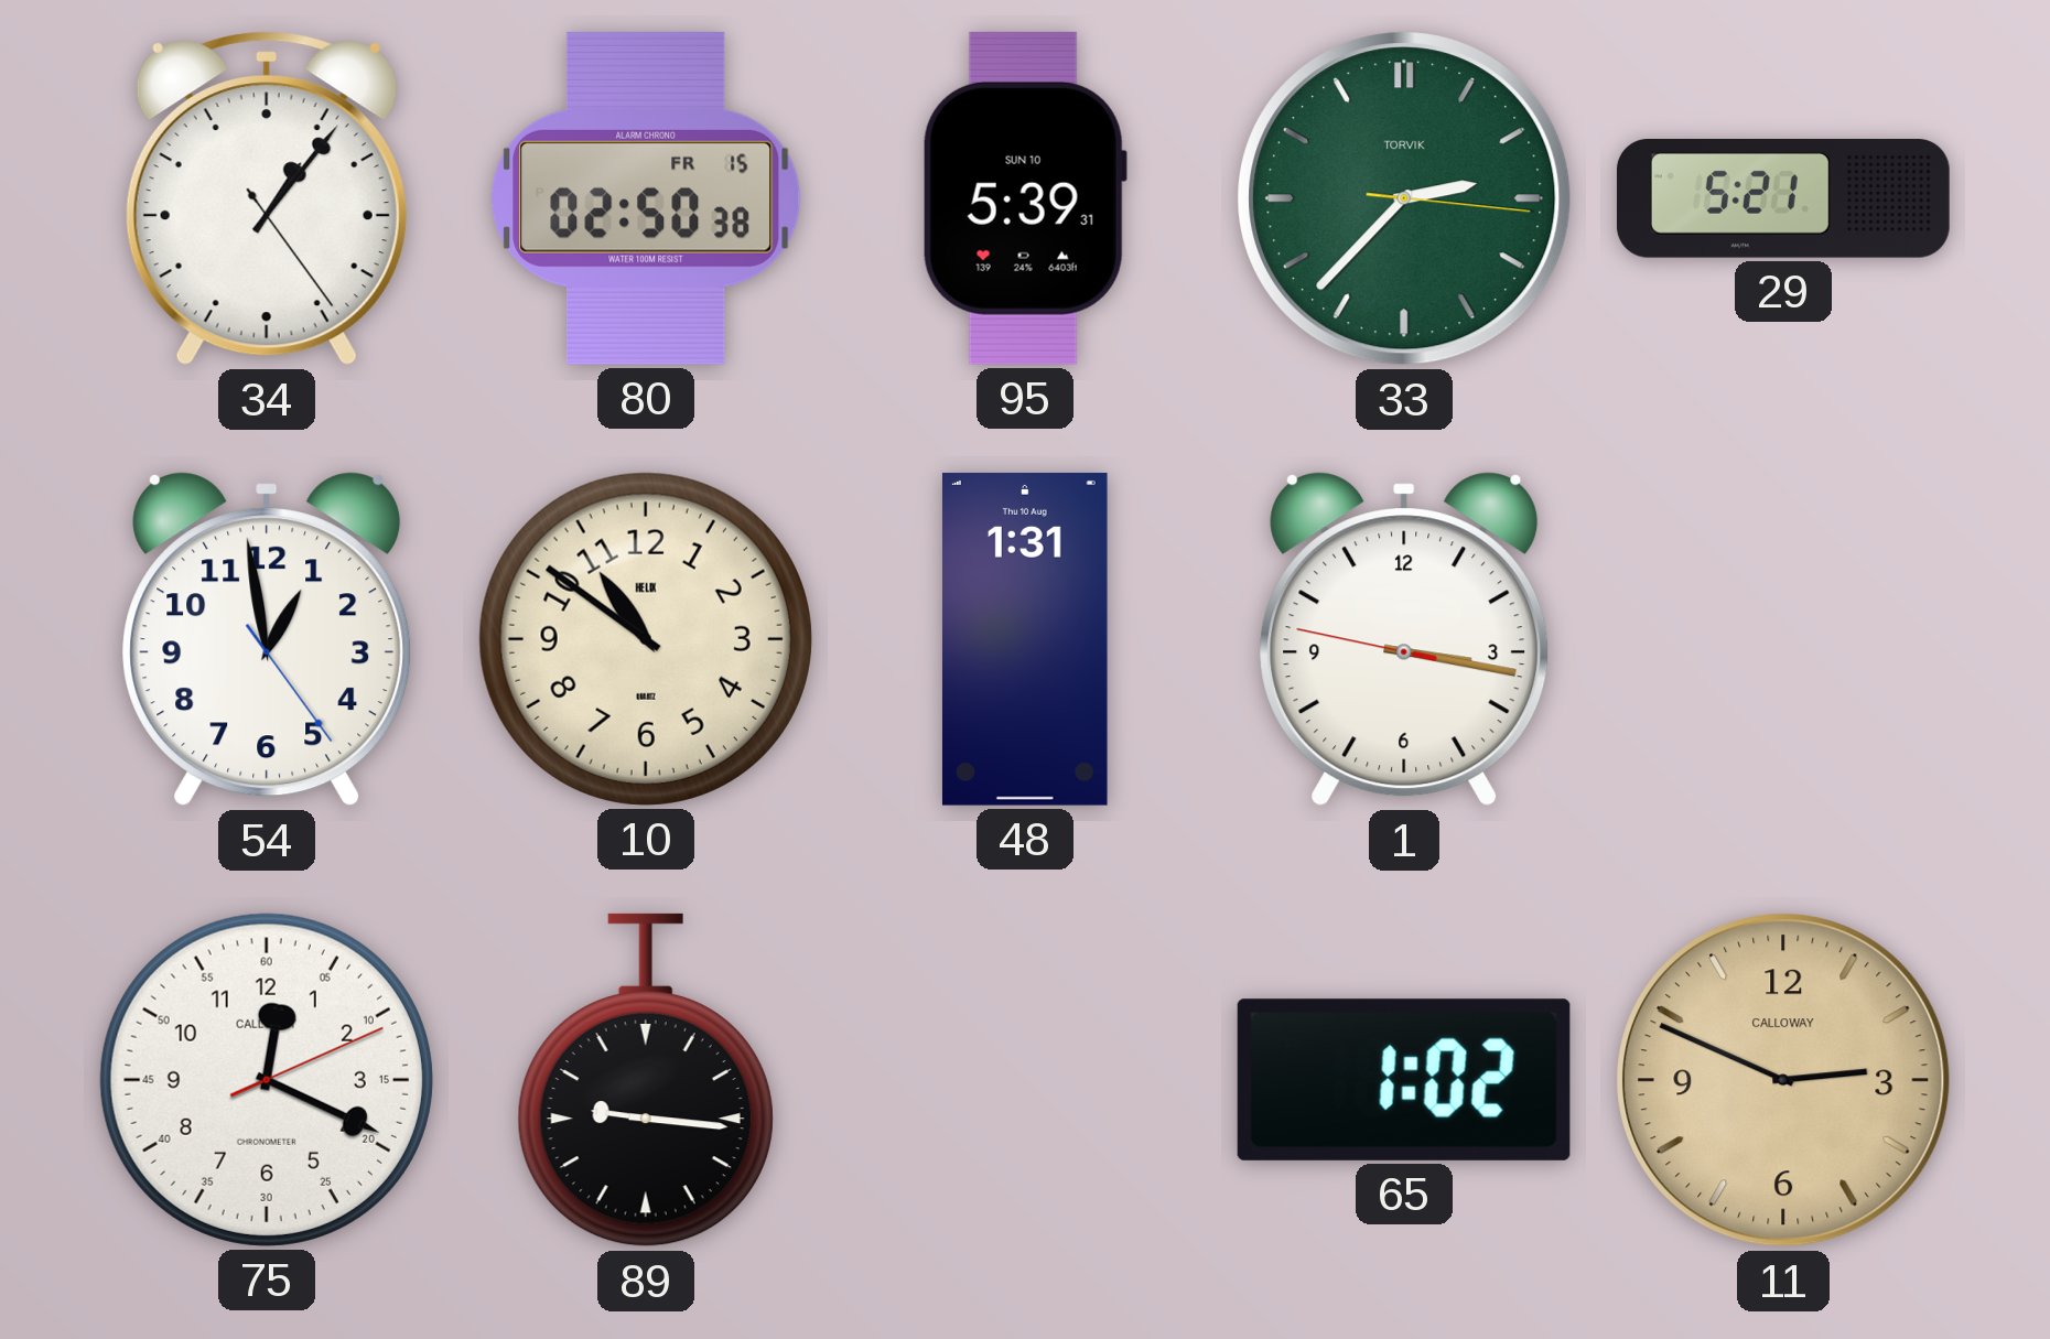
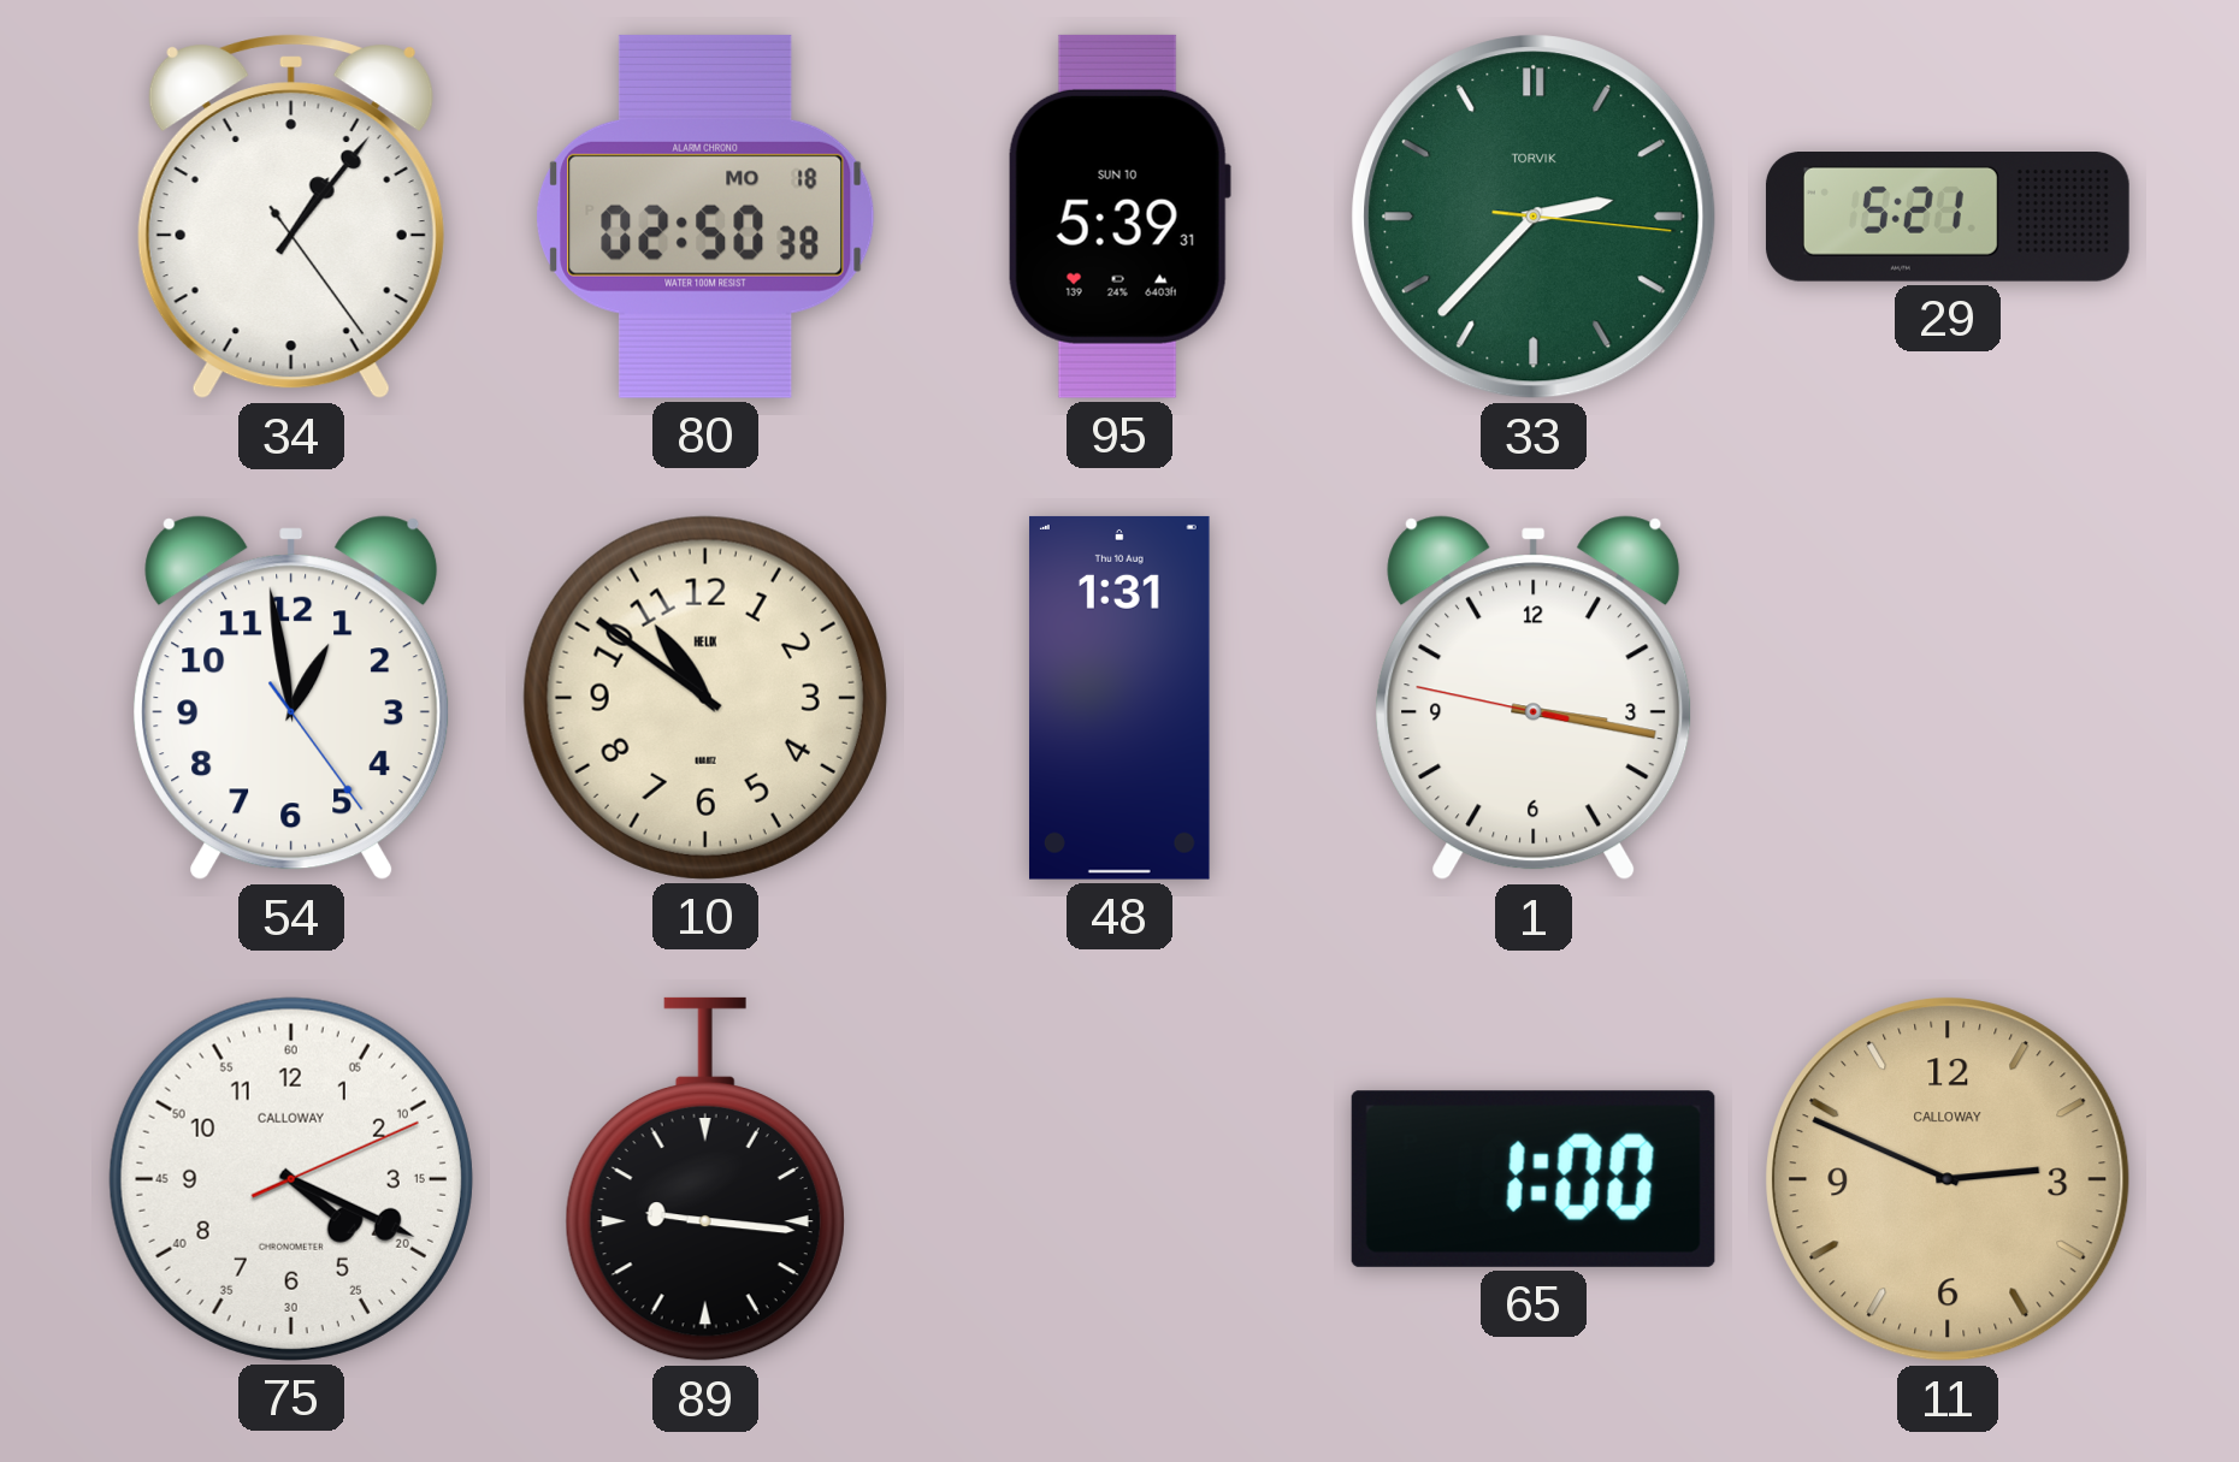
80 date: FR 15 -> MO 18 (705, 217)
75: 12:19 -> 4:19 (291, 1179)
65: 1:02 -> 1:00 (1534, 1179)
